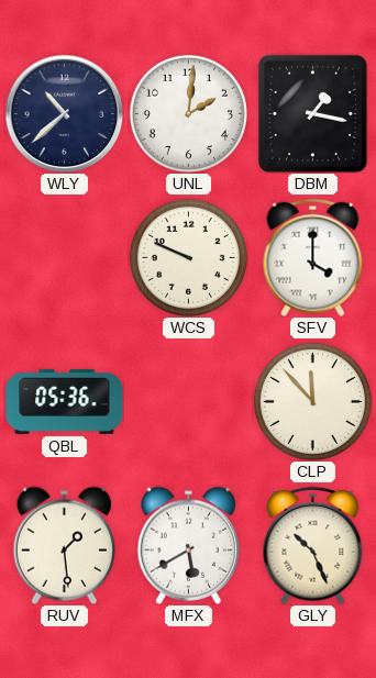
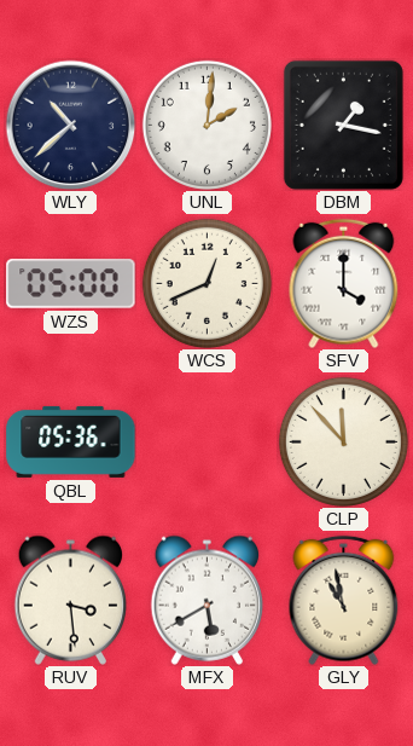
WZS: none -> 05:00 (71, 284)
WCS: 9:49 -> 12:41 (206, 283)
RUV: 1:29 -> 3:29 (70, 600)
GLY: 10:26 -> 10:58 (344, 600)
